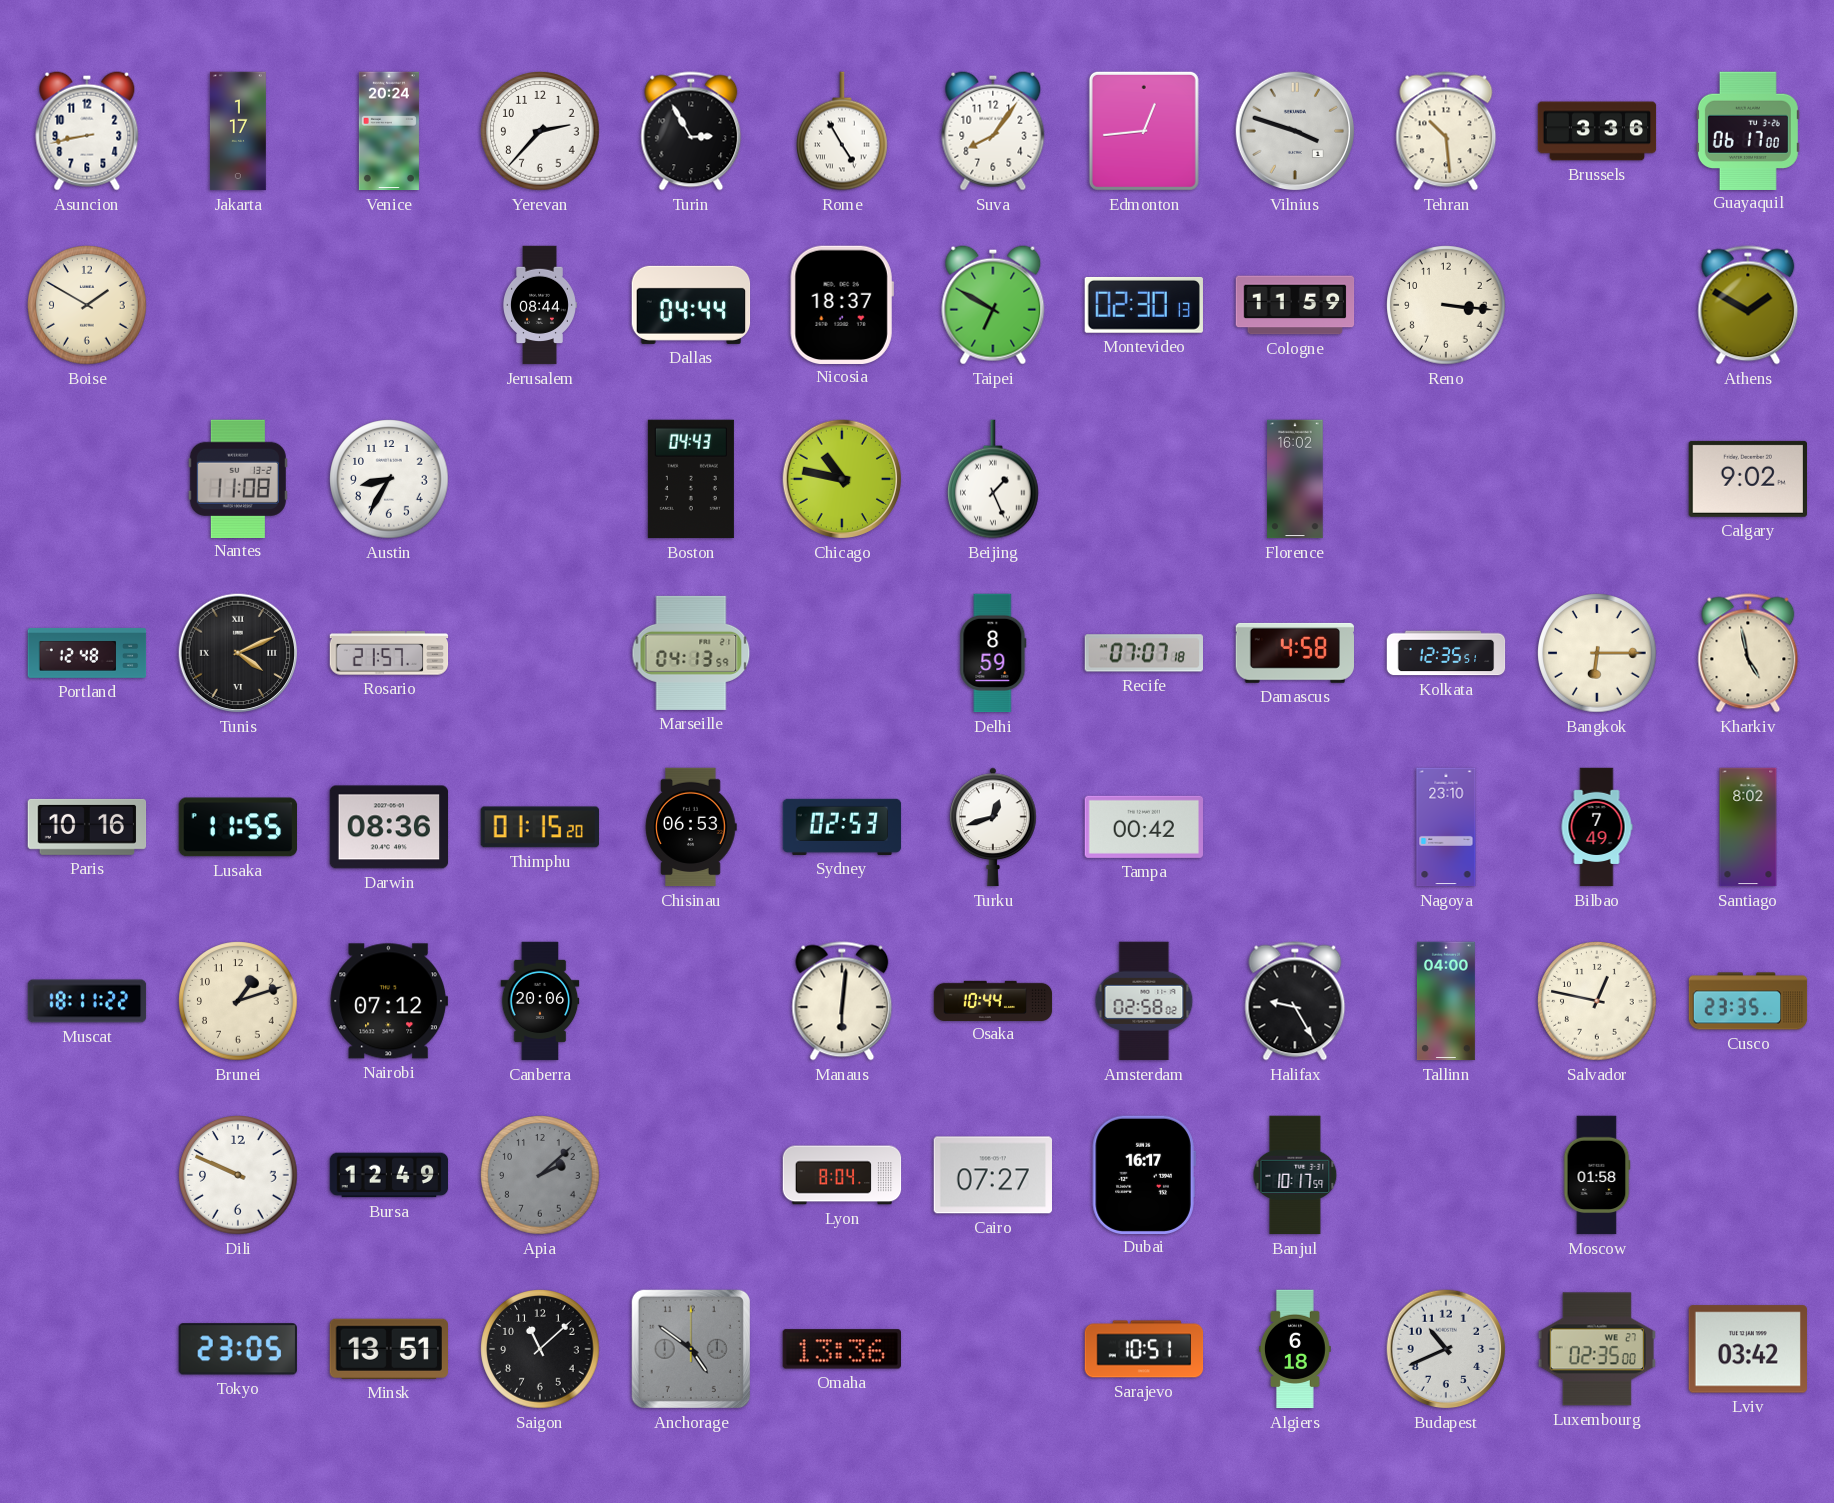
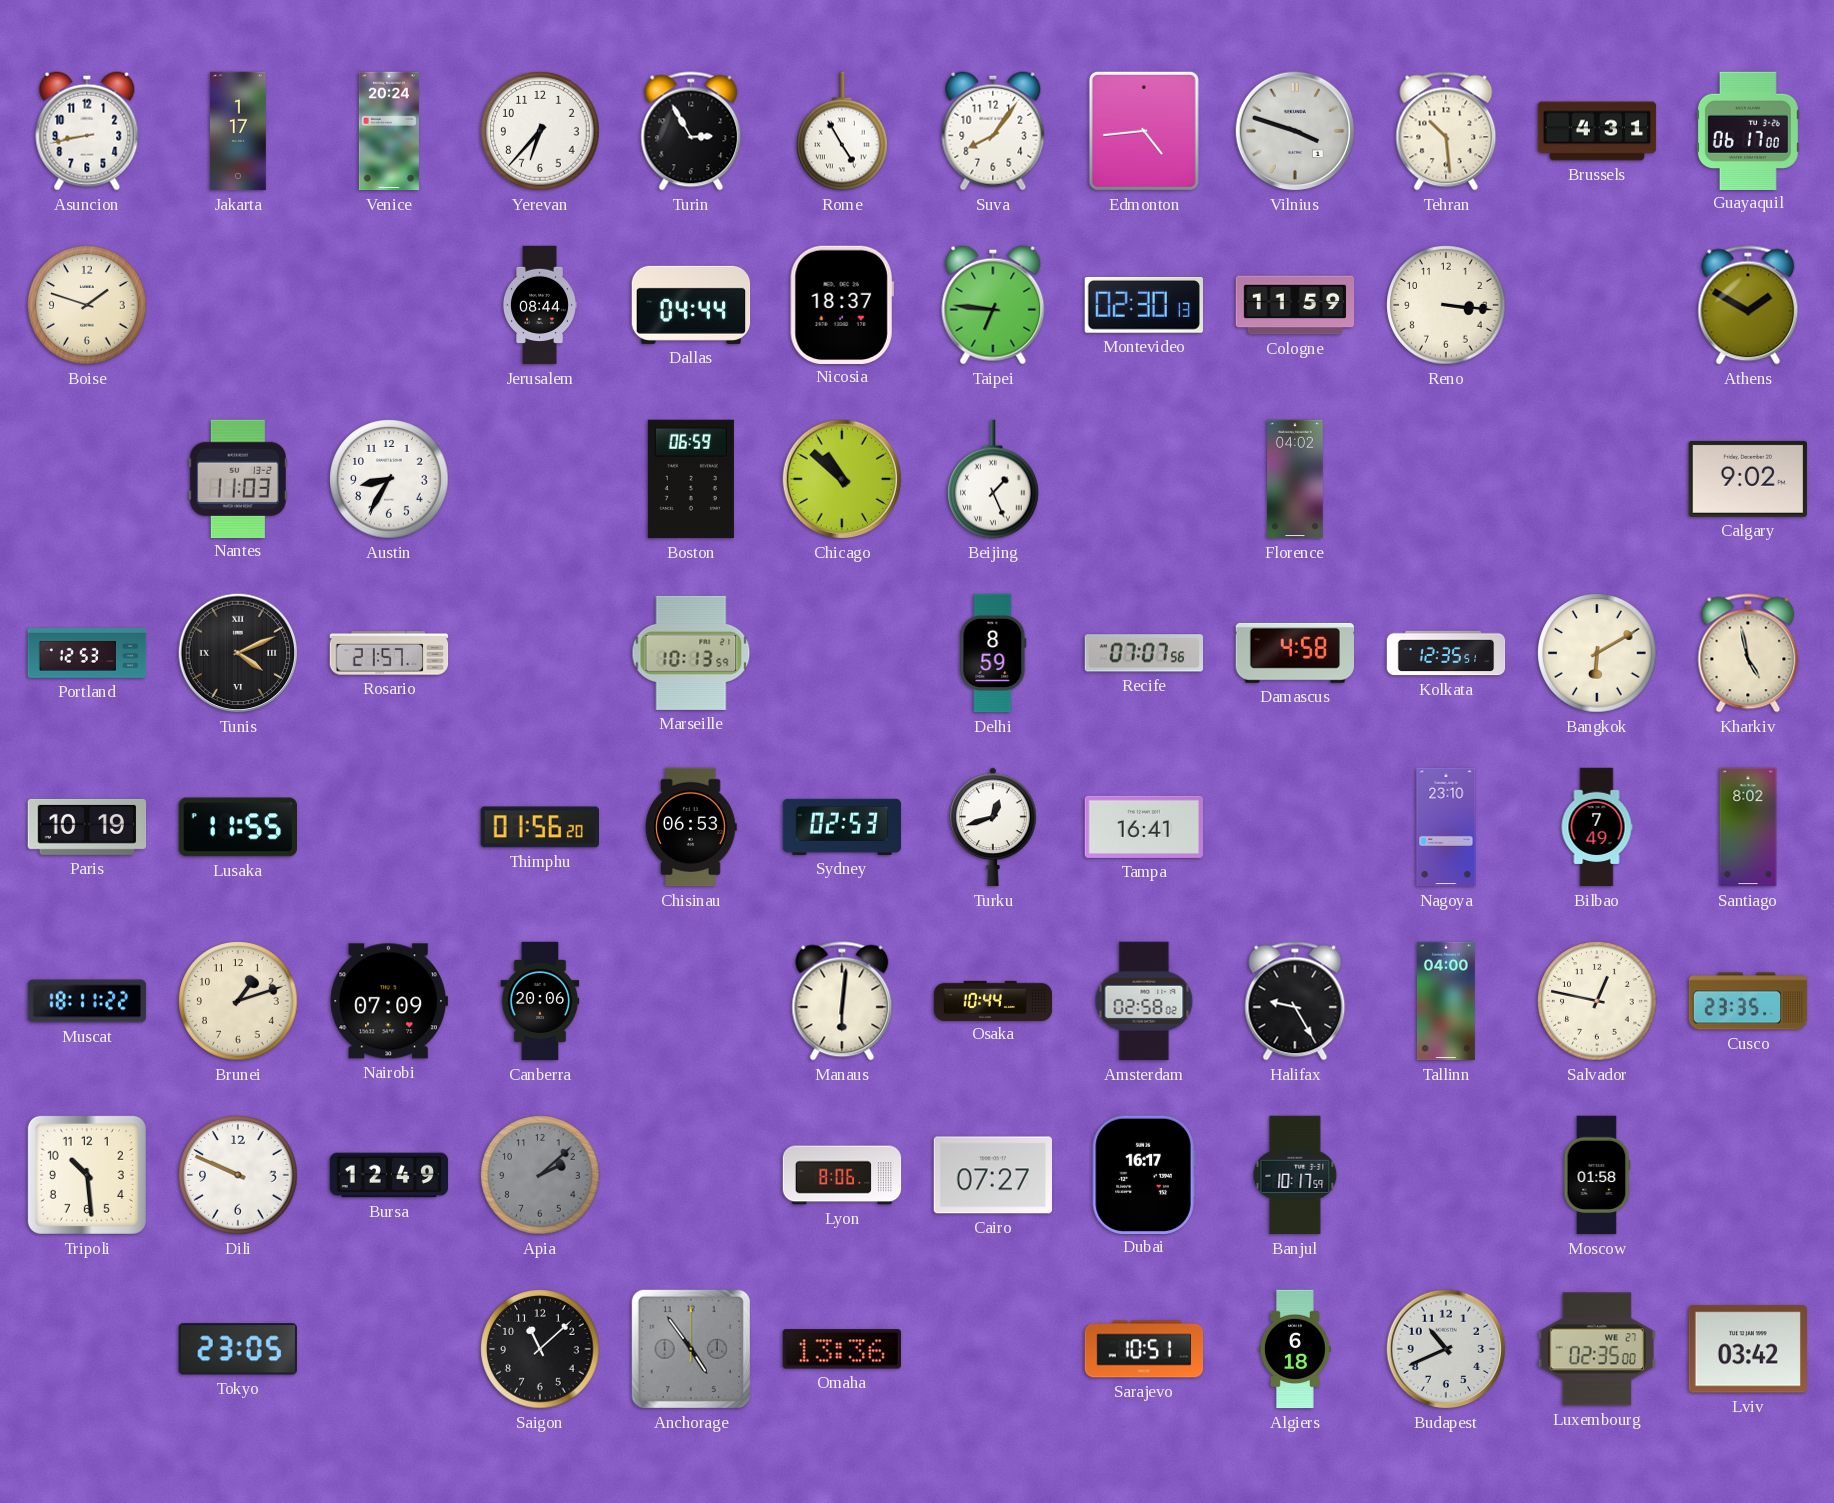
Yerevan: 2:37 -> 6:37 (540, 131)
Edmonton: 12:44 -> 4:44 (1144, 131)
Brussels: 3:36 -> 4:31 (1597, 131)
Boise: 1:50 -> 1:48 (87, 305)
Taipei: 6:50 -> 6:46 (993, 305)
Nantes: 11:08 -> 11:03 (238, 478)
Boston: 04:43 -> 06:59 (691, 479)
Chicago: 10:47 -> 10:52 (842, 479)
Florence: 16:02 -> 04:02 (1295, 479)
Portland: 12:48 -> 12:53 (87, 653)
Marseille: 04:13 -> 10:13 (691, 653)
Recife: 07:07:18 -> 07:07:56 (1143, 653)
Bangkok: 6:15 -> 6:10 (1597, 653)
Paris: 10:16 -> 10:19 (87, 827)
Darwin: 08:36 -> none (389, 827)
Thimphu: 01:15 -> 01:56 (539, 827)
Tampa: 00:42 -> 16:41 (1144, 827)
Nairobi: 07:12 -> 07:09 (388, 1001)
Tripoli: none -> 10:29 (87, 1175)
Lyon: 8:04 -> 8:06 (842, 1175)
Minsk: 13:51 -> none (388, 1349)
Anchorage: 4:51 -> 4:54 (691, 1349)
